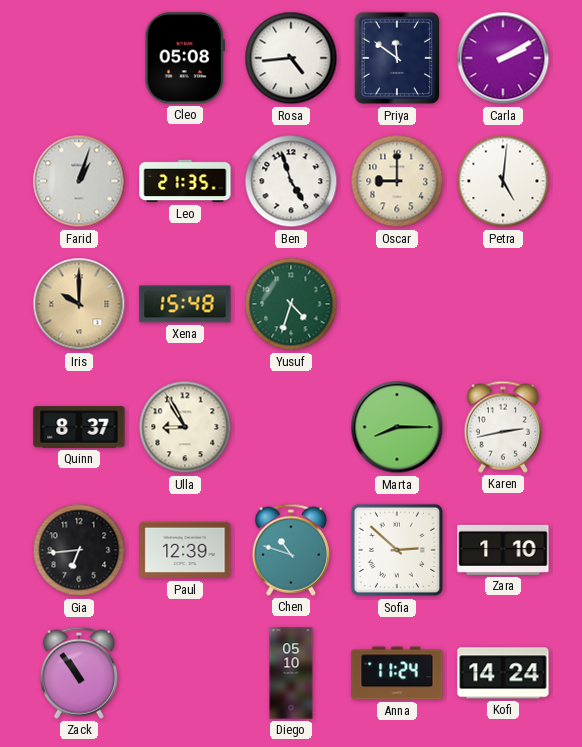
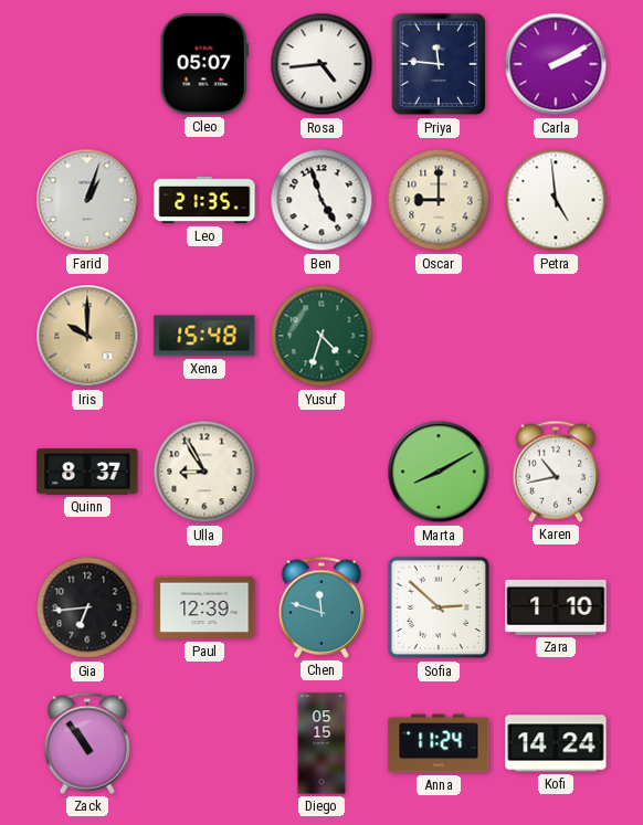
Cleo: 05:08 -> 05:07 (204, 64)
Priya: 11:51 -> 11:46 (439, 64)
Petra: 5:01 -> 4:59 (556, 200)
Marta: 8:15 -> 8:10 (439, 472)
Karen: 2:43 -> 10:43 (555, 472)
Chen: 10:48 -> 11:48 (320, 607)
Diego: 05:10 -> 05:15 (321, 743)
